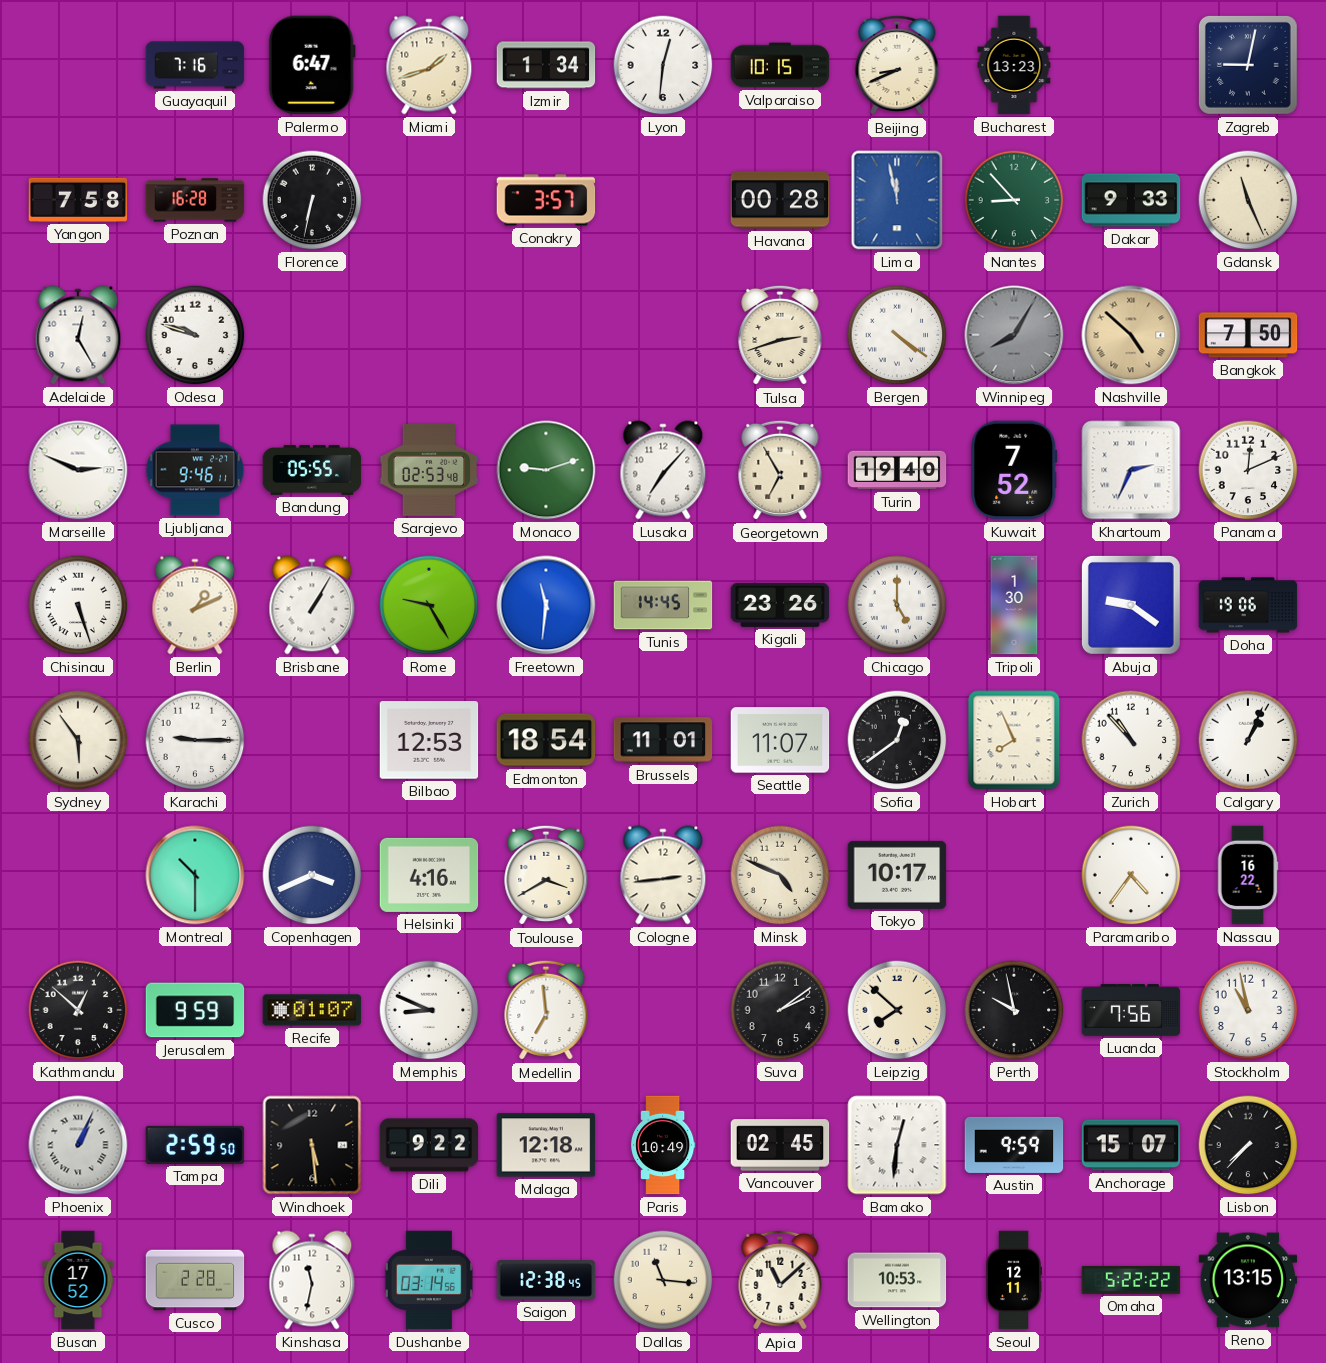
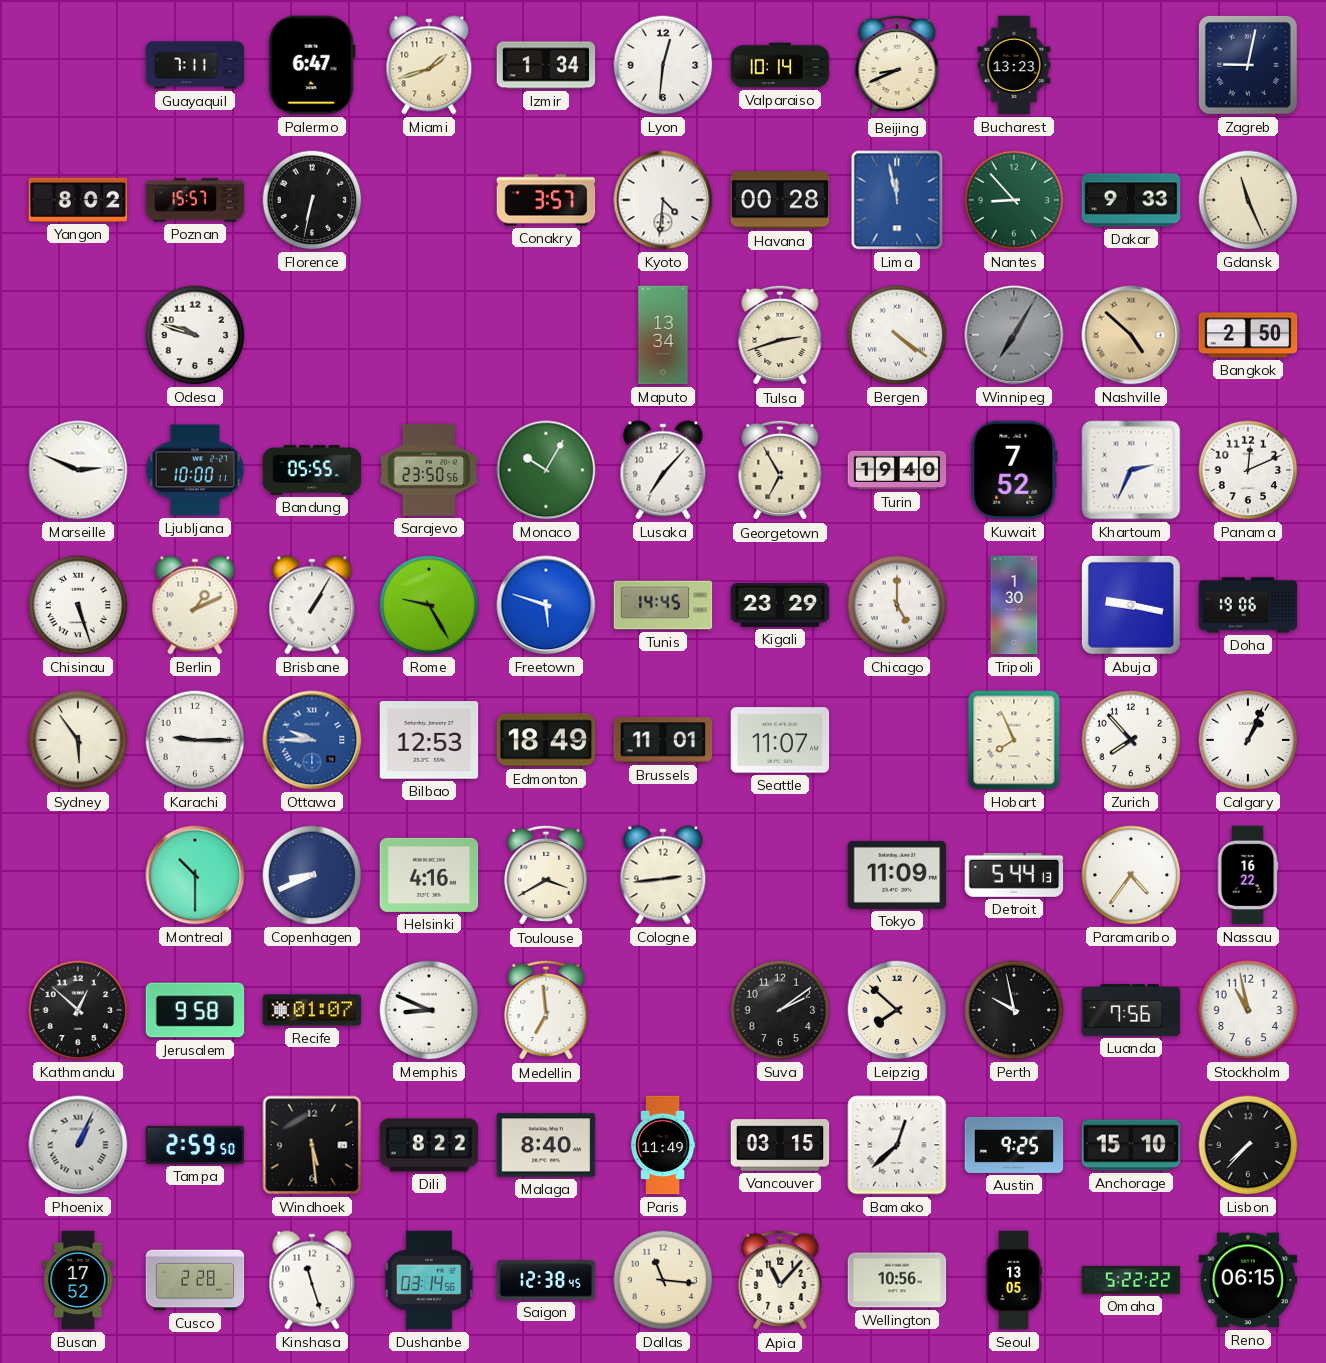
Guayaquil: 7:16 -> 7:11 (195, 65)
Valparaiso: 10:15 -> 10:14 (780, 65)
Yangon: 7:58 -> 8:02 (78, 200)
Poznan: 16:28 -> 15:57 (195, 200)
Kyoto: none -> 4:31 (663, 200)
Adelaide: 12:25 -> none (78, 335)
Maputo: none -> 13:34 (663, 335)
Winnipeg: 8:05 -> 7:05 (1014, 335)
Bangkok: 7:50 -> 2:50 (1248, 335)
Ljubljana: 9:46 -> 10:00 (195, 470)
Sarajevo: 02:53 -> 23:50 (429, 470)
Monaco: 9:12 -> 10:05 (546, 470)
Freetown: 11:31 -> 5:48 (546, 605)
Kigali: 23:26 -> 23:29 (780, 605)
Abuja: 9:21 -> 9:17 (1131, 605)
Ottawa: none -> 9:45 (312, 740)
Edmonton: 18:54 -> 18:49 (546, 740)
Sofia: 12:39 -> none (897, 740)
Zurich: 10:53 -> 7:53 (1131, 740)
Copenhagen: 3:41 -> 8:41 (312, 875)
Minsk: 4:49 -> none (780, 875)
Tokyo: 10:17 -> 11:09 (897, 875)
Detroit: none -> 5:44 (1014, 875)
Jerusalem: 9:59 -> 9:58 (195, 1010)
Dili: 9:22 -> 8:22 (429, 1145)
Malaga: 12:18 -> 8:40 (546, 1145)
Paris: 10:49 -> 11:49 (663, 1145)
Vancouver: 02:45 -> 03:15 (780, 1145)
Bamako: 12:31 -> 12:38 (897, 1145)
Austin: 9:59 -> 9:25 (1014, 1145)
Anchorage: 15:07 -> 15:10 (1131, 1145)
Kinshasa: 11:32 -> 11:27 (312, 1280)
Apia: 11:08 -> 11:07 (780, 1280)
Wellington: 10:53 -> 10:56 (897, 1280)
Seoul: 12:11 -> 13:05 (1013, 1280)
Reno: 13:15 -> 06:15 (1248, 1280)
